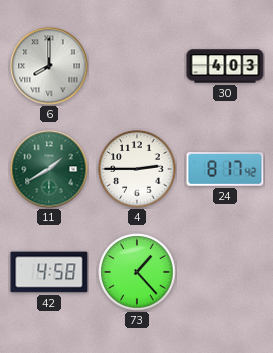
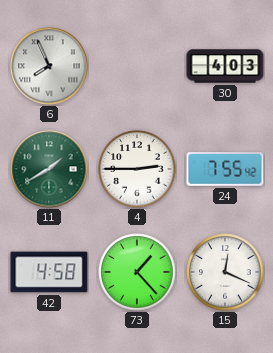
6: 8:00 -> 7:56 (49, 66)
24: 8:17 -> 7:55 (225, 170)
15: none -> 12:19 (225, 272)
